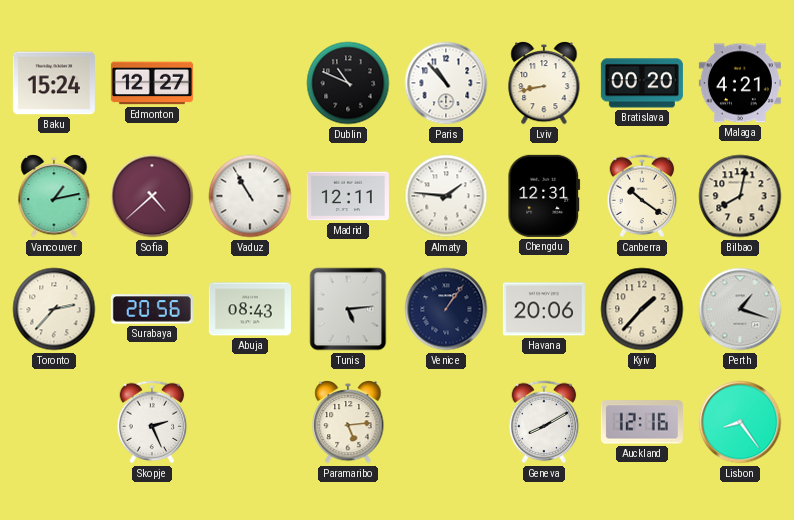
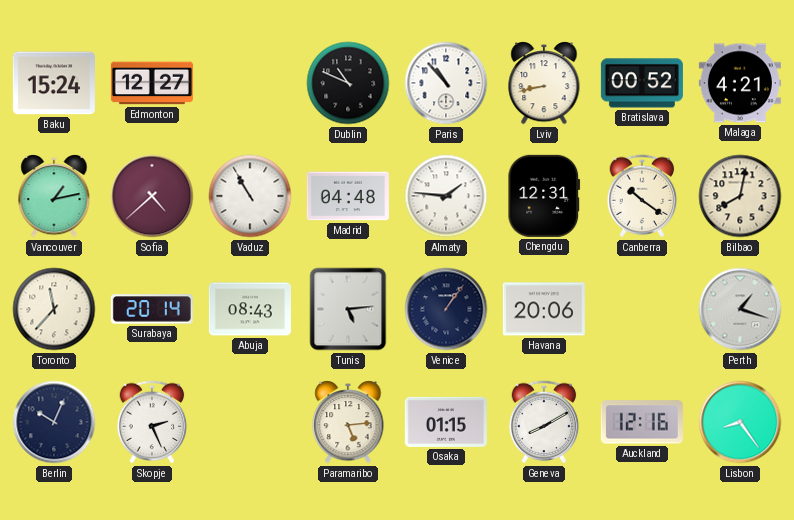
Bratislava: 00:20 -> 00:52 (642, 83)
Madrid: 12:11 -> 04:48 (348, 196)
Toronto: 2:37 -> 11:37 (54, 309)
Surabaya: 20:56 -> 20:14 (152, 309)
Kyiv: 1:37 -> none (642, 309)
Berlin: none -> 10:04 (54, 422)
Osaka: none -> 01:15 (446, 422)
